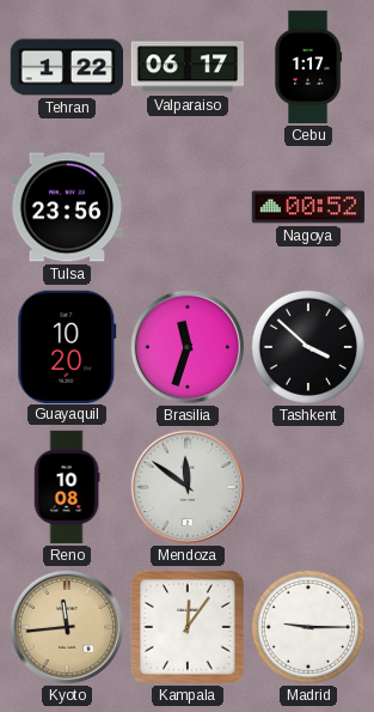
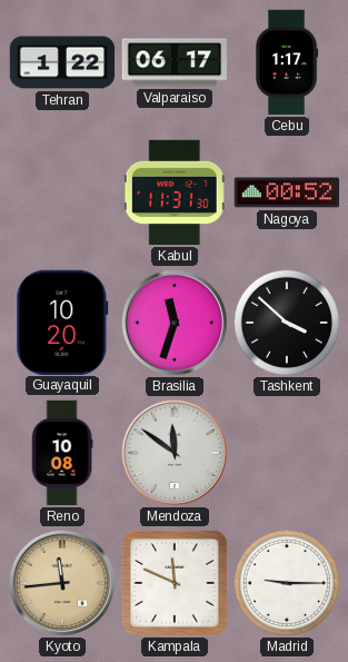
Tulsa: 23:56 -> none (67, 207)
Kabul: none -> 11:31 (175, 192)
Kampala: 12:06 -> 11:49 (176, 584)
